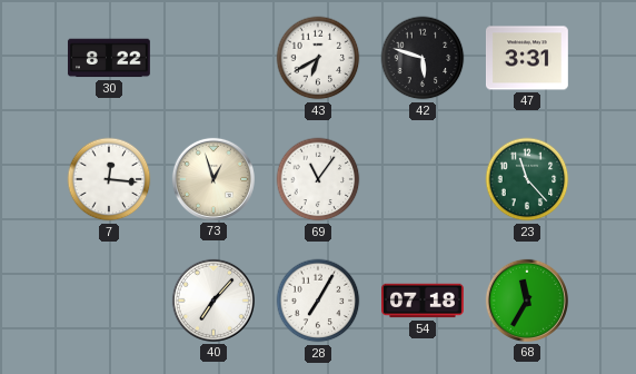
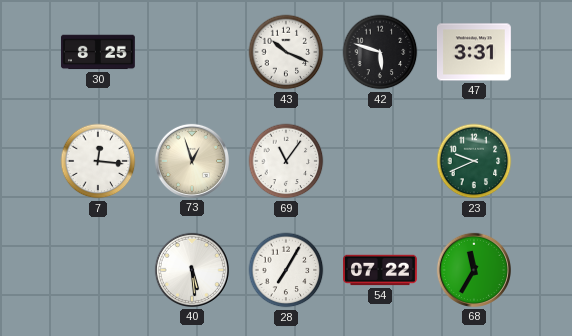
30: 8:22 -> 8:25 (98, 52)
43: 6:40 -> 10:19 (286, 52)
23: 11:23 -> 9:41 (474, 161)
40: 7:07 -> 5:29 (192, 270)
54: 07:18 -> 07:22 (381, 270)
